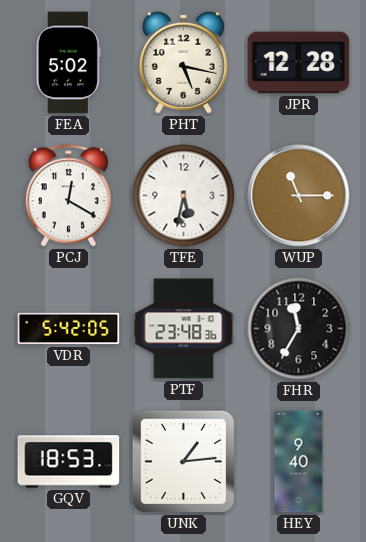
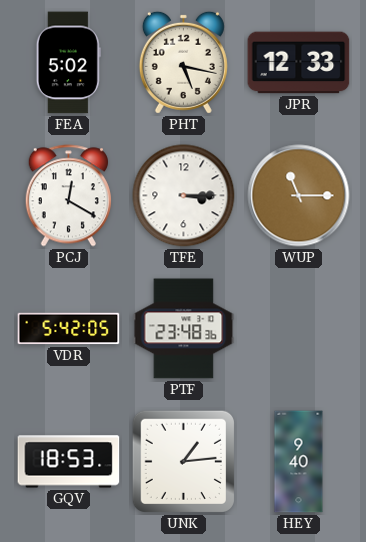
JPR: 12:28 -> 12:33 (299, 63)
TFE: 5:32 -> 3:15 (184, 196)
FHR: 11:35 -> none (299, 329)
